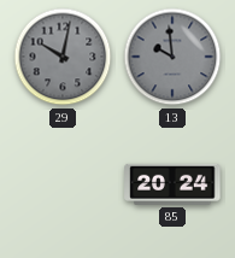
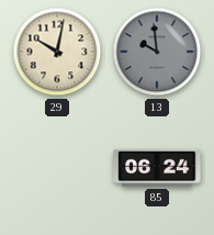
29 dial: grey -> cream (57, 52)
85: 20:24 -> 06:24 (157, 168)
